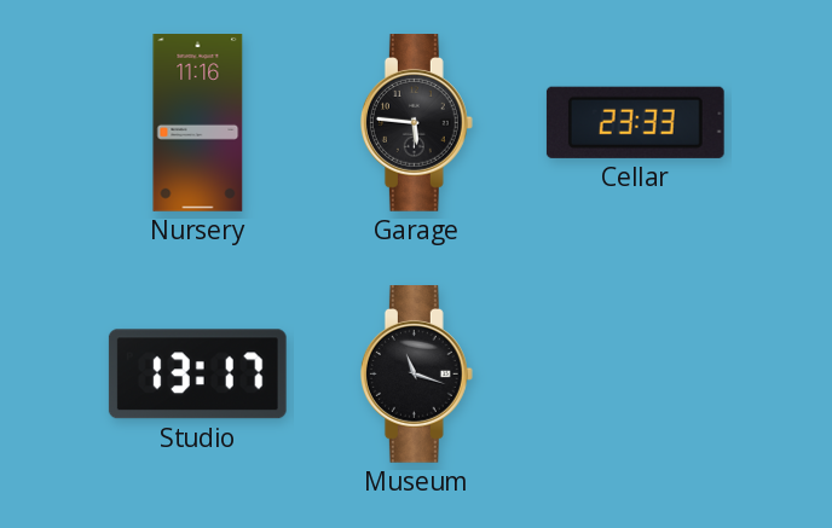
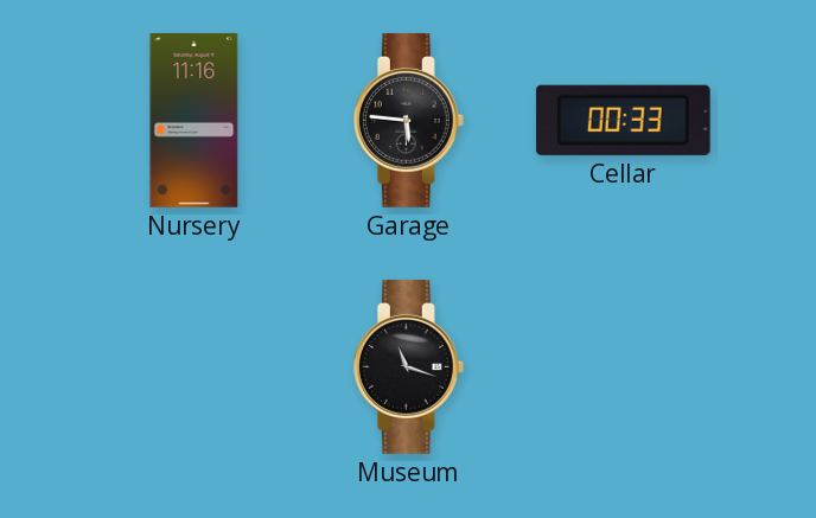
Cellar: 23:33 -> 00:33 (623, 120)
Studio: 13:17 -> none (197, 375)
